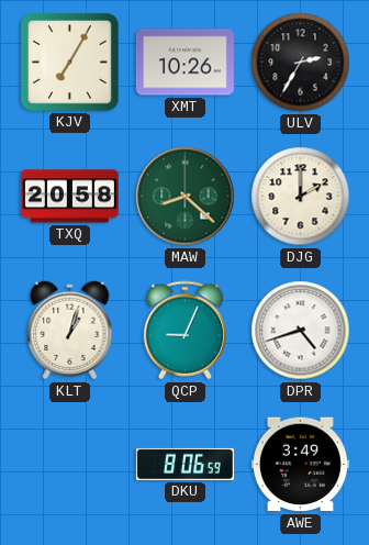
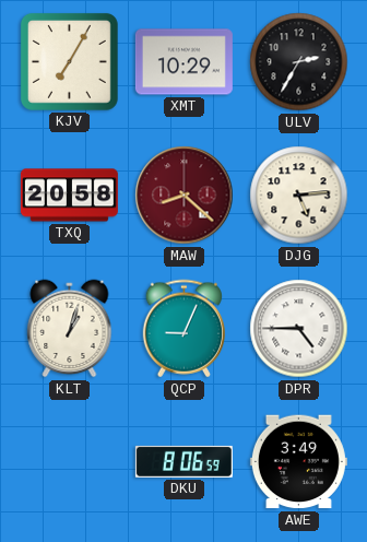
XMT: 10:26 -> 10:29 (183, 62)
MAW dial: green -> burgundy (185, 196)
DJG: 2:00 -> 5:14 (299, 196)
DPR: 4:42 -> 4:45 (299, 329)
